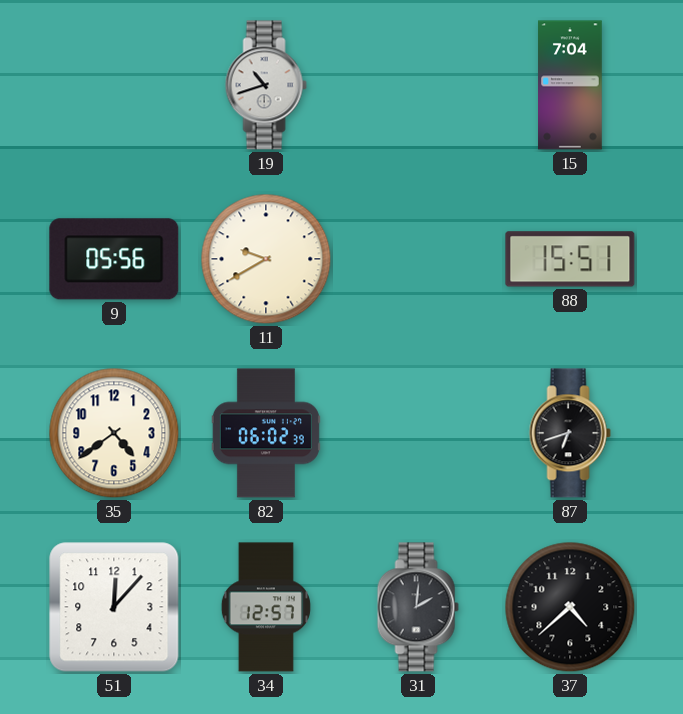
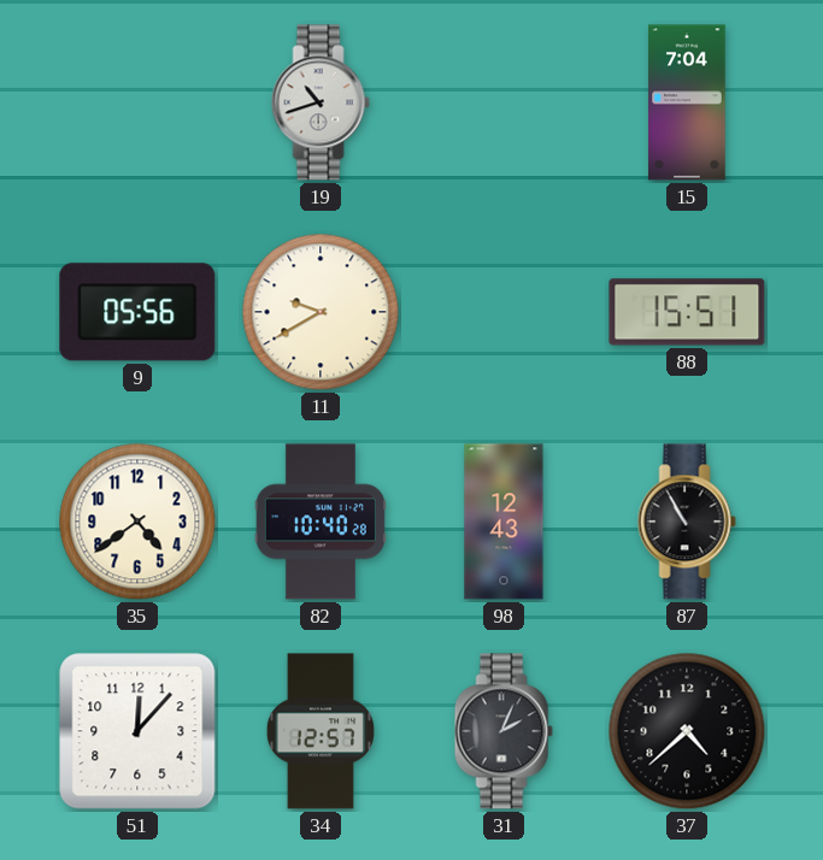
82: 06:02 -> 10:40 (321, 522)
98: none -> 12:43 (504, 522)
87: 6:42 -> 10:55 (687, 522)
31: 2:01 -> 2:04 (504, 731)
